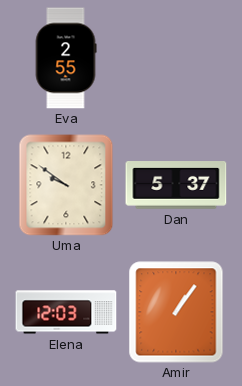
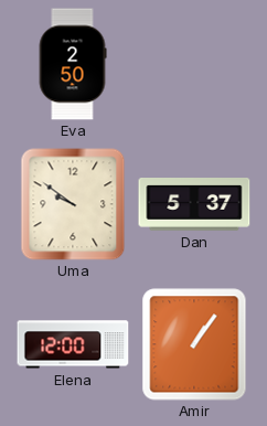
Eva: 2:55 -> 2:50 (73, 64)
Elena: 12:03 -> 12:00 (73, 344)
